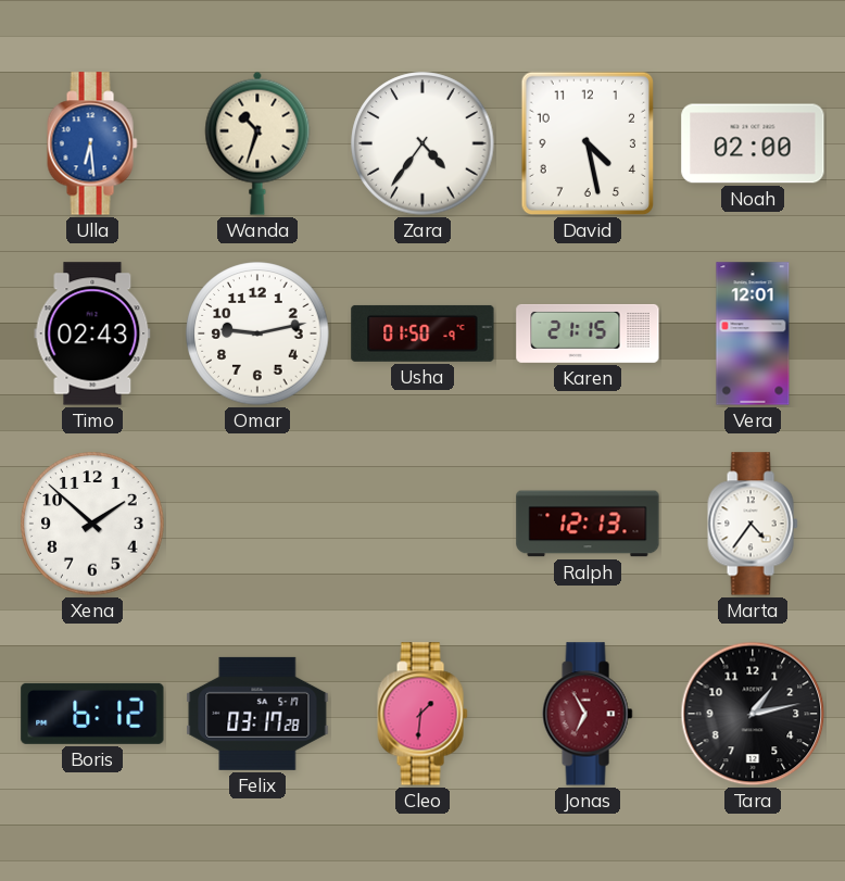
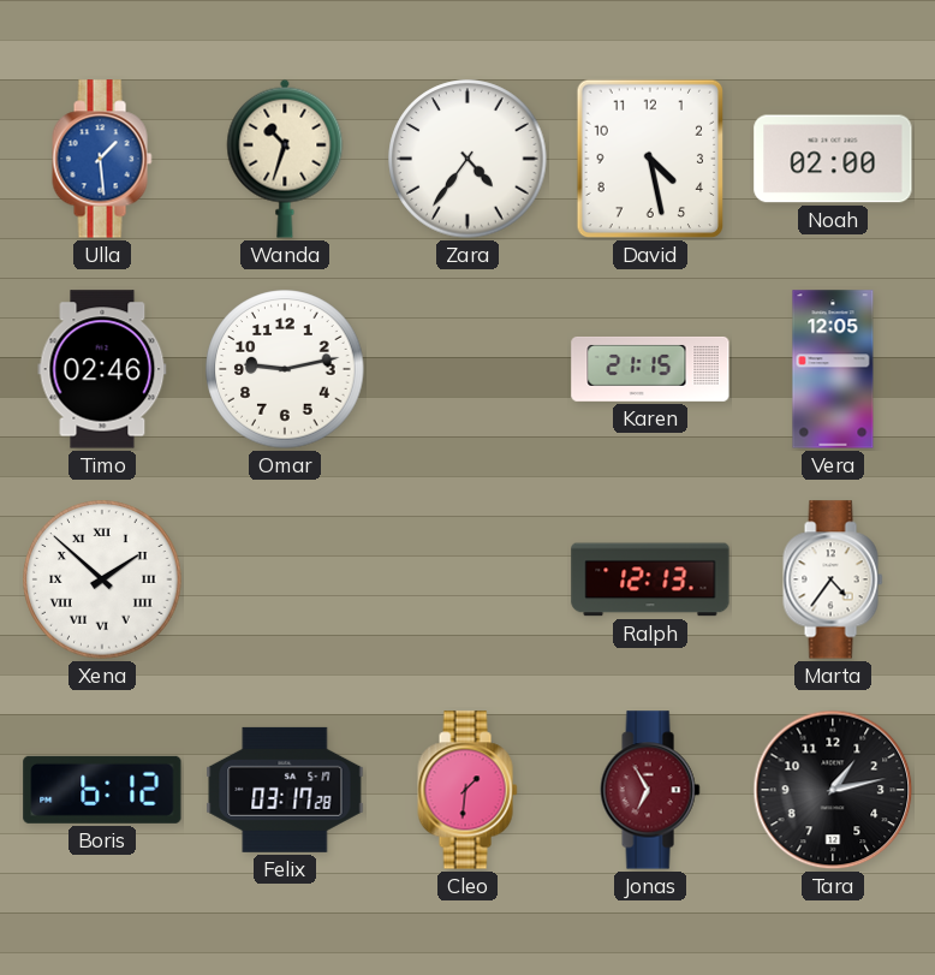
Ulla: 6:29 -> 1:29 (102, 159)
Timo: 02:43 -> 02:46 (102, 369)
Usha: 01:50 -> none (422, 333)
Vera: 12:01 -> 12:05 (833, 369)
Xena numerals: Arabic -> Roman (102, 579)
